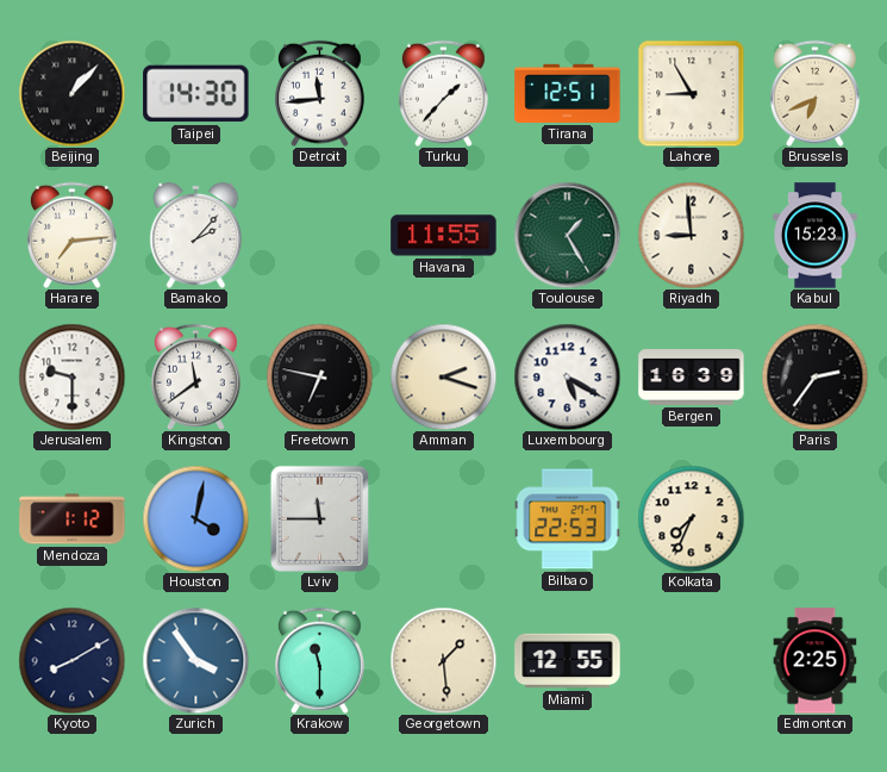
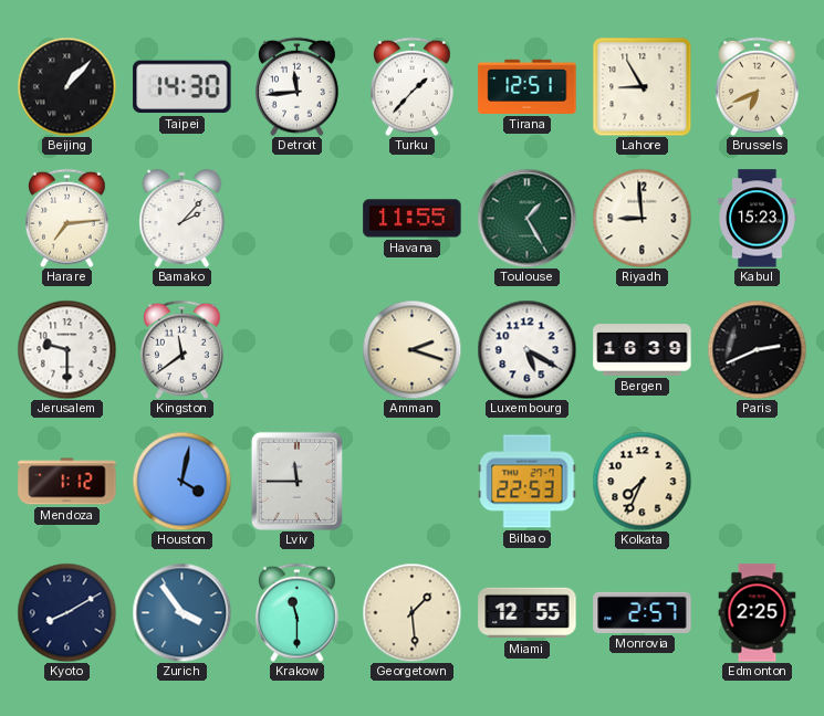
Freetown: 6:47 -> none (319, 376)
Paris: 2:36 -> 2:41 (757, 349)
Monrovia: none -> 2:57 (643, 612)
